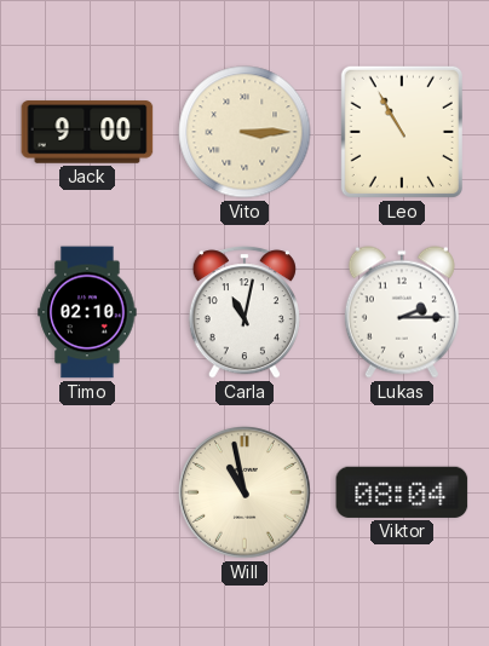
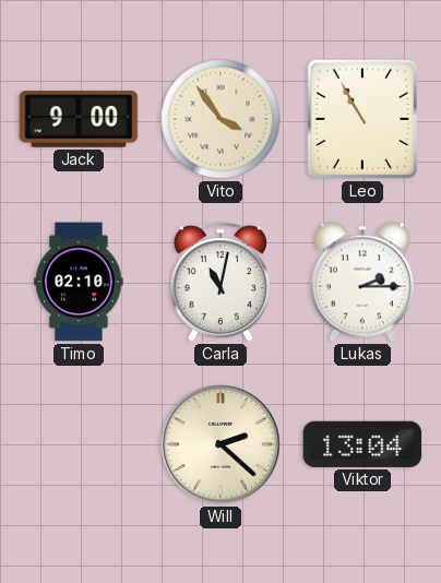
Vito: 3:15 -> 3:54 (221, 119)
Will: 10:58 -> 2:22 (222, 445)
Viktor: 08:04 -> 13:04 (362, 444)
